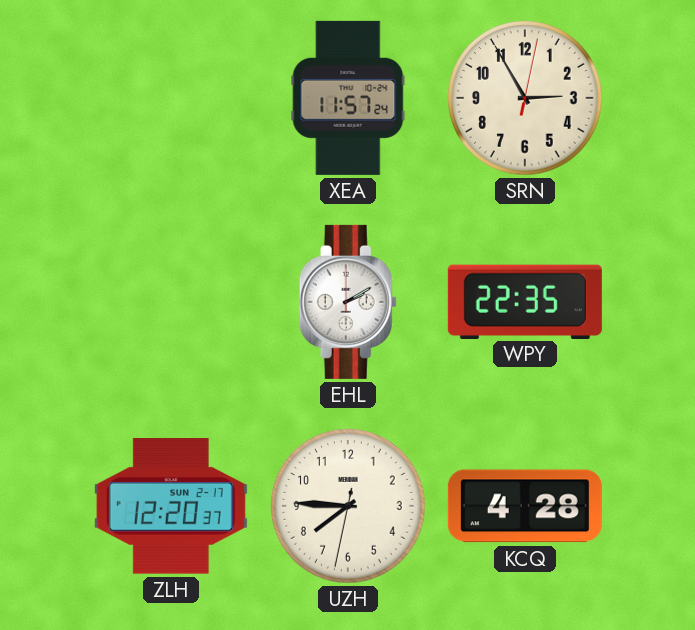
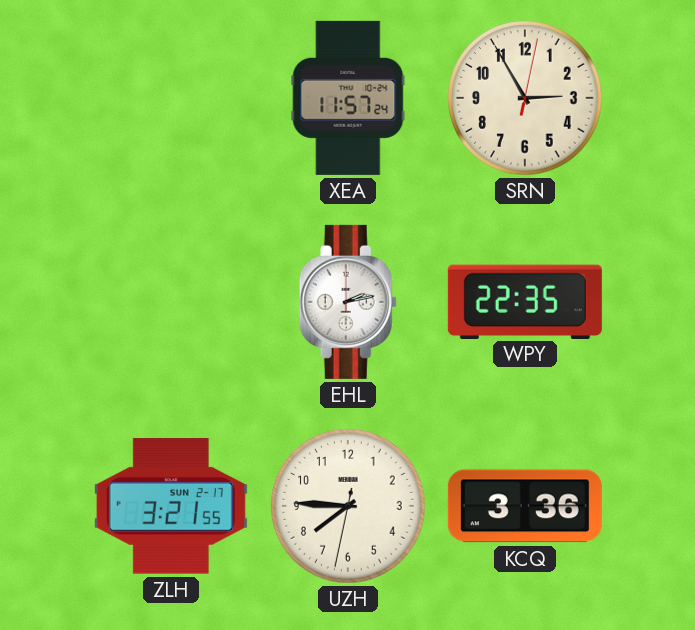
EHL: 2:10 -> 2:13 (348, 302)
ZLH: 12:20 -> 3:21 (171, 506)
KCQ: 4:28 -> 3:36 (525, 506)
